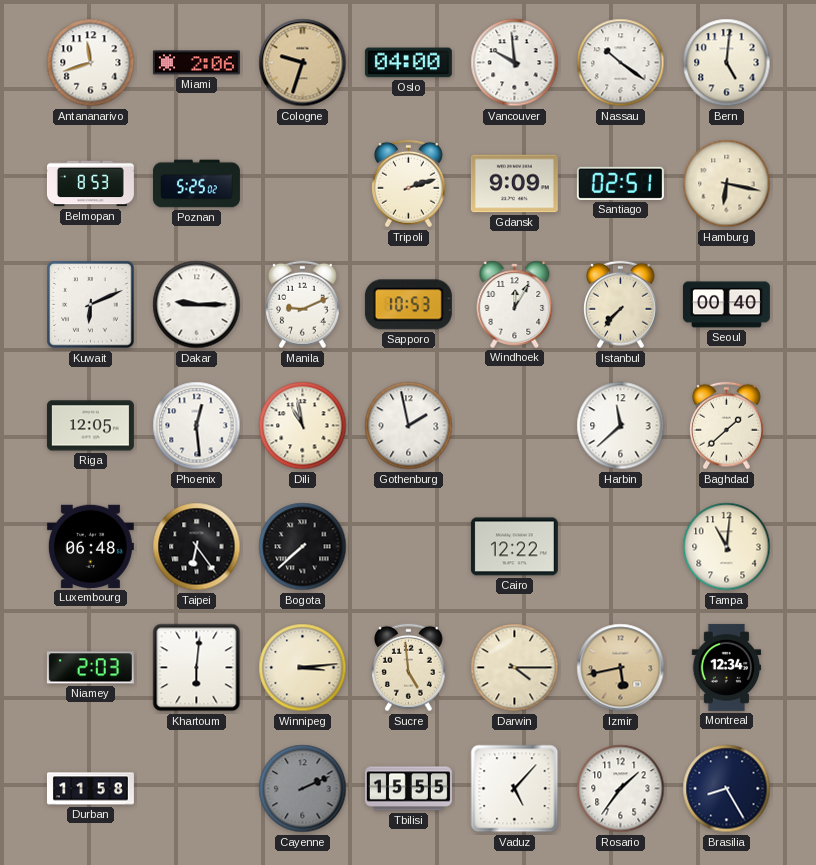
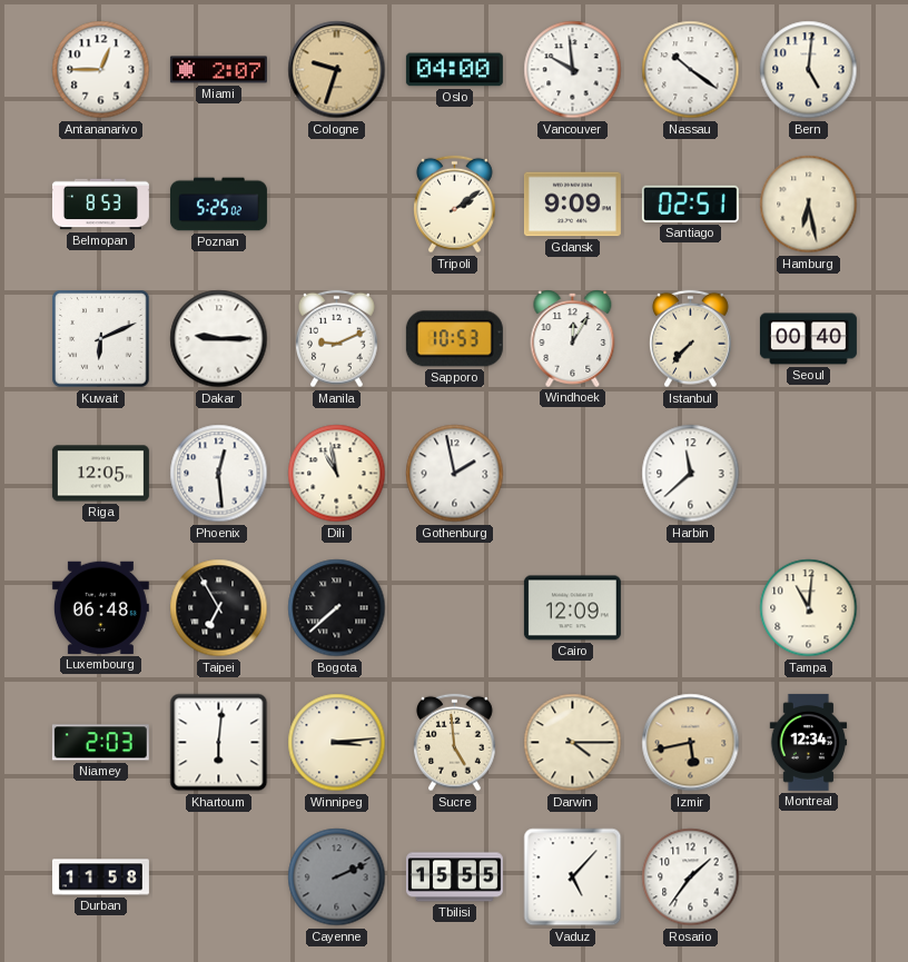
Antananarivo: 11:42 -> 12:45 (101, 70)
Miami: 2:06 -> 2:07 (218, 70)
Tripoli: 2:12 -> 2:09 (455, 205)
Hamburg: 6:17 -> 6:28 (809, 205)
Baghdad: 1:38 -> none (727, 426)
Taipei: 6:24 -> 6:55 (219, 608)
Cairo: 12:22 -> 12:09 (572, 608)
Brasilia: 8:25 -> none (727, 789)
